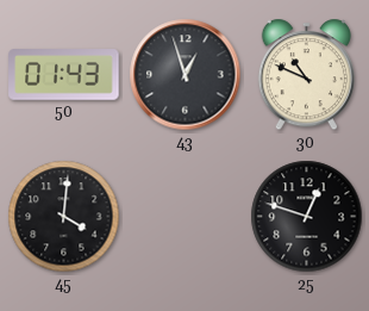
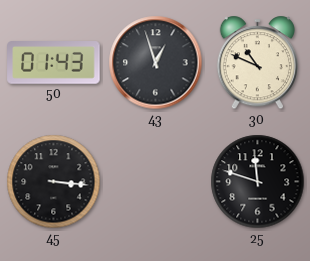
45: 4:01 -> 3:16 (54, 182)
25: 12:48 -> 11:48 (258, 182)
